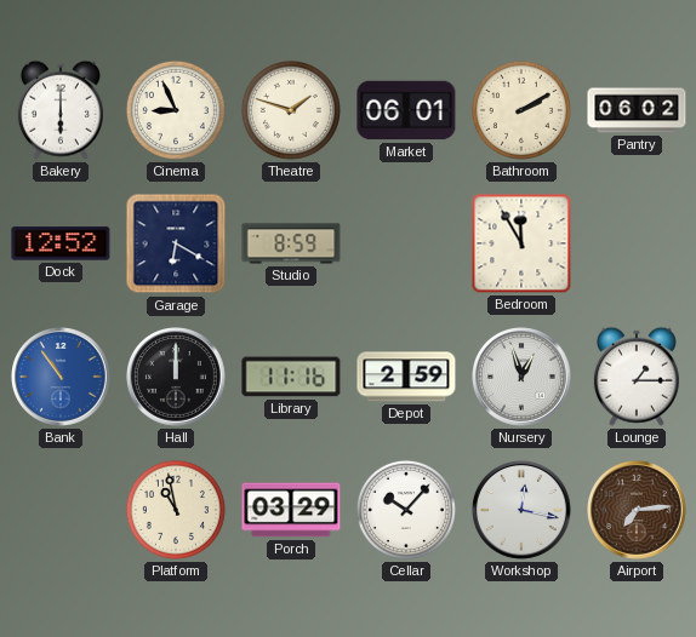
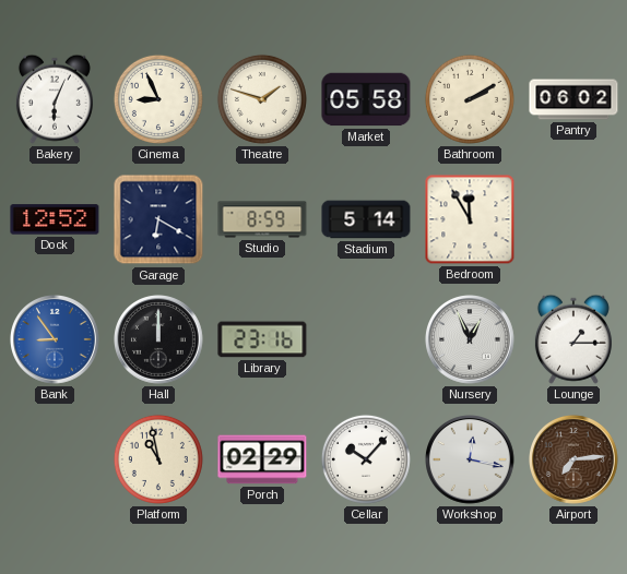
Bakery: 6:00 -> 6:04 (55, 99)
Market: 06:01 -> 05:58 (366, 99)
Stadium: none -> 5:14 (366, 219)
Bank: 10:54 -> 8:54 (56, 340)
Library: 11:16 -> 23:16 (262, 339)
Depot: 2:59 -> none (406, 377)
Nursery: 12:57 -> 12:56 (471, 340)
Porch: 03:29 -> 02:29 (262, 459)
